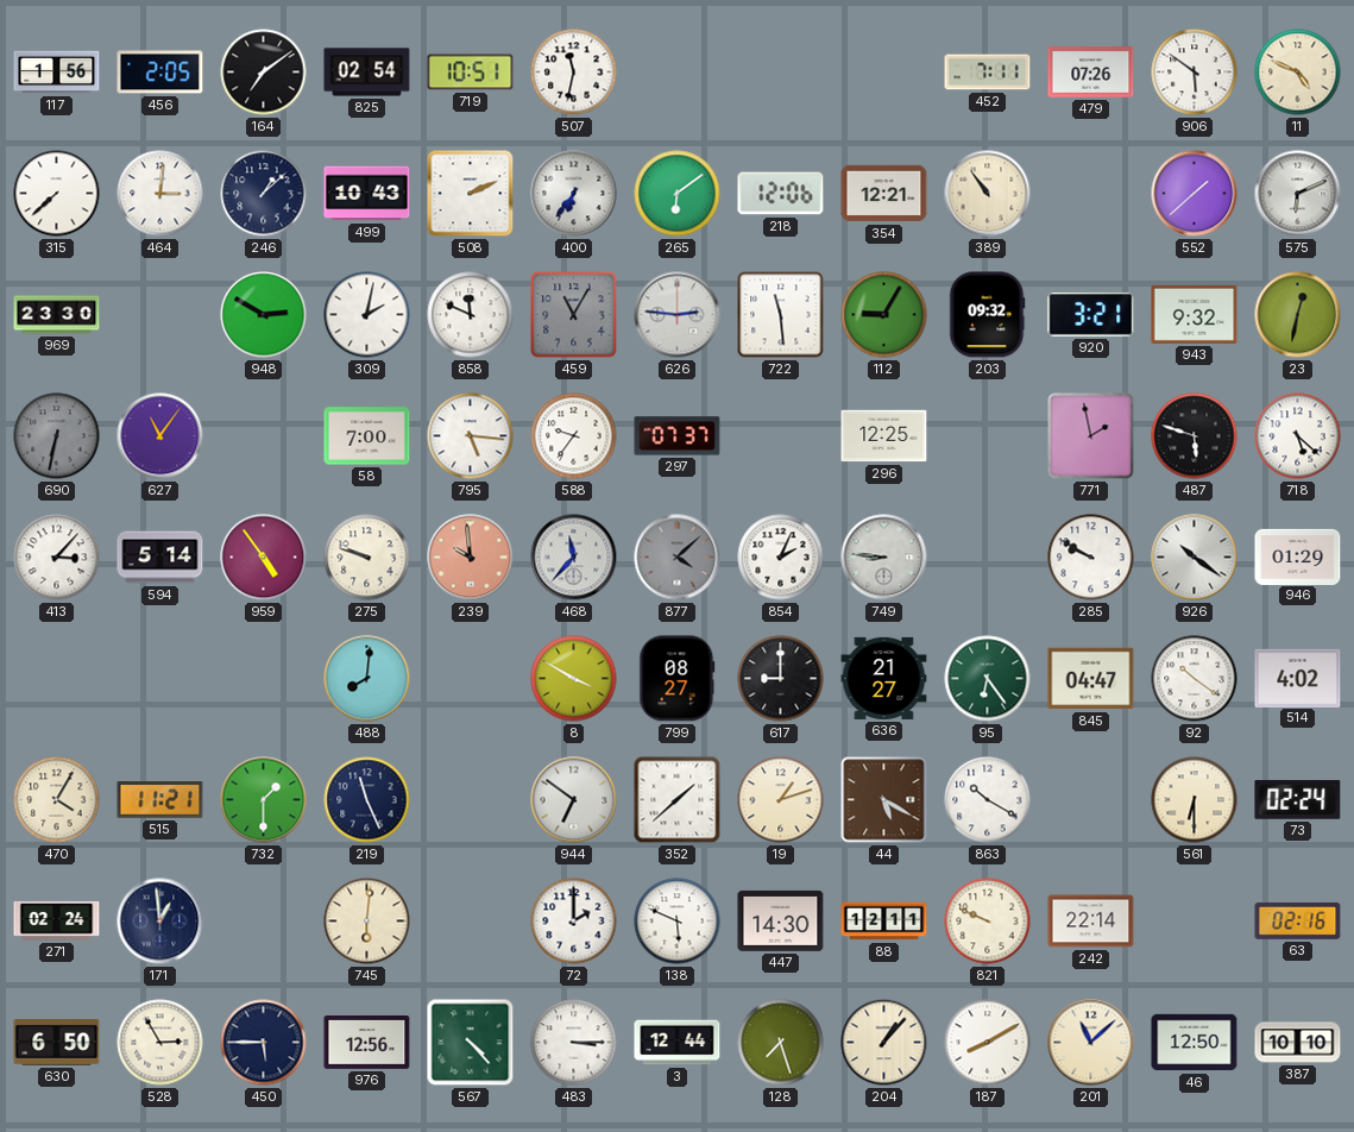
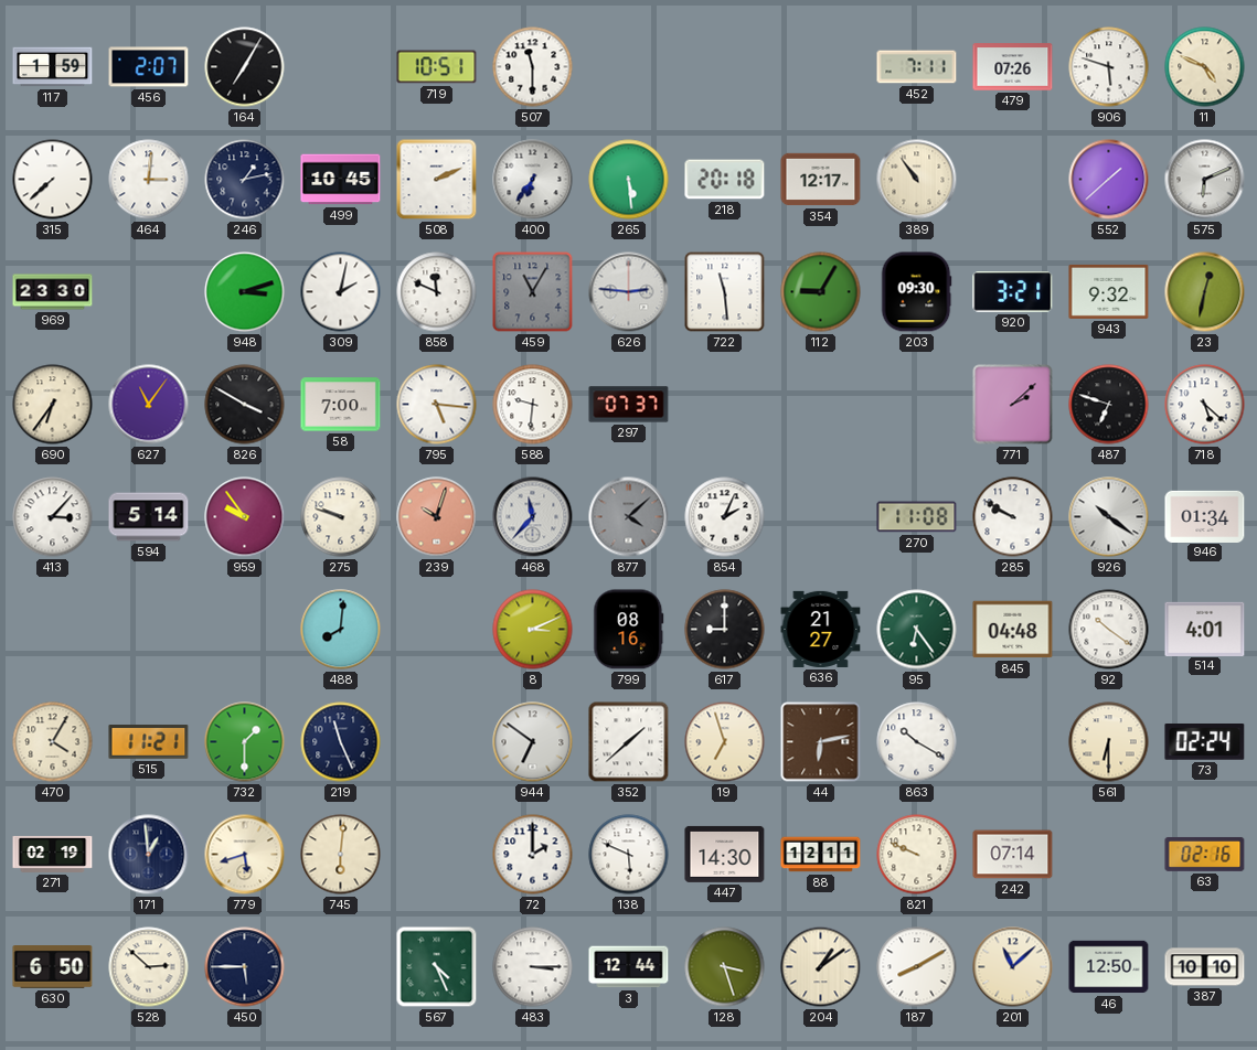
117: 1:56 -> 1:59 (53, 67)
456: 2:05 -> 2:07 (149, 67)
164: 7:09 -> 7:05 (245, 67)
825: 02:54 -> none (367, 73)
507: 11:32 -> 11:30 (533, 67)
906: 5:51 -> 5:48 (1109, 67)
246: 1:08 -> 1:13 (245, 180)
499: 10:43 -> 10:45 (341, 180)
265: 6:09 -> 5:29 (629, 180)
218: 12:06 -> 20:18 (725, 180)
354: 12:21 -> 12:17 (821, 180)
948: 2:50 -> 3:12 (245, 292)
203: 09:32 -> 09:30 (916, 292)
690: 6:32 -> 6:36 (53, 405)
690 dial: grey -> cream (53, 405)
826: none -> 3:50 (245, 405)
588: 9:36 -> 9:31 (533, 405)
296: 12:25 -> none (884, 436)
771: 1:58 -> 2:08 (1013, 405)
487: 5:48 -> 6:48 (1109, 405)
959: 4:54 -> 9:54 (245, 517)
239: 9:59 -> 10:03 (437, 517)
749: 8:46 -> none (884, 558)
270: none -> 11:08 (917, 517)
946: 01:29 -> 01:34 (1205, 516)
8: 3:50 -> 3:11 (533, 630)
799: 08:27 -> 08:16 (629, 630)
845: 04:47 -> 04:48 (1013, 630)
514: 4:02 -> 4:01 (1205, 629)
19: 1:12 -> 6:57 (725, 742)
44: 5:20 -> 6:13 (821, 742)
271: 02:24 -> 02:19 (53, 854)
779: none -> 5:42 (245, 855)
242: 22:14 -> 07:14 (1013, 855)
528: 2:55 -> 2:52 (149, 967)
976: 12:56 -> none (367, 1043)
567: 4:23 -> 4:26 (437, 967)
128: 7:27 -> 3:27 (725, 967)
204: 1:07 -> 1:09 (821, 967)
